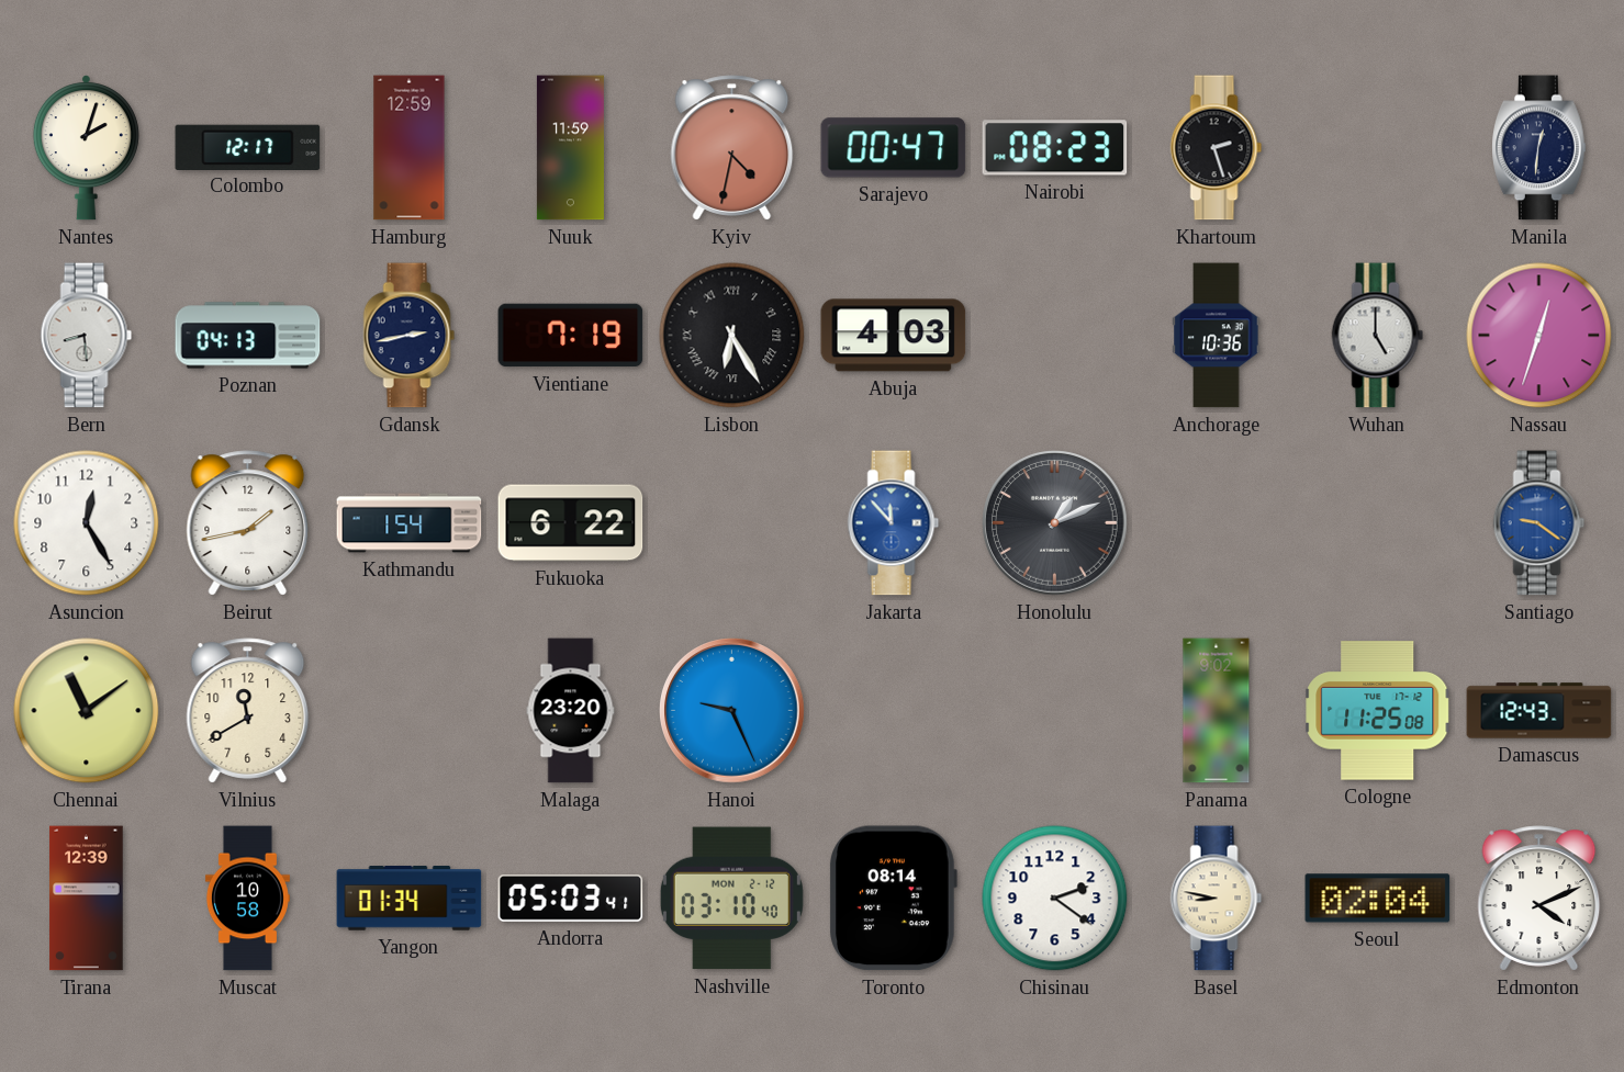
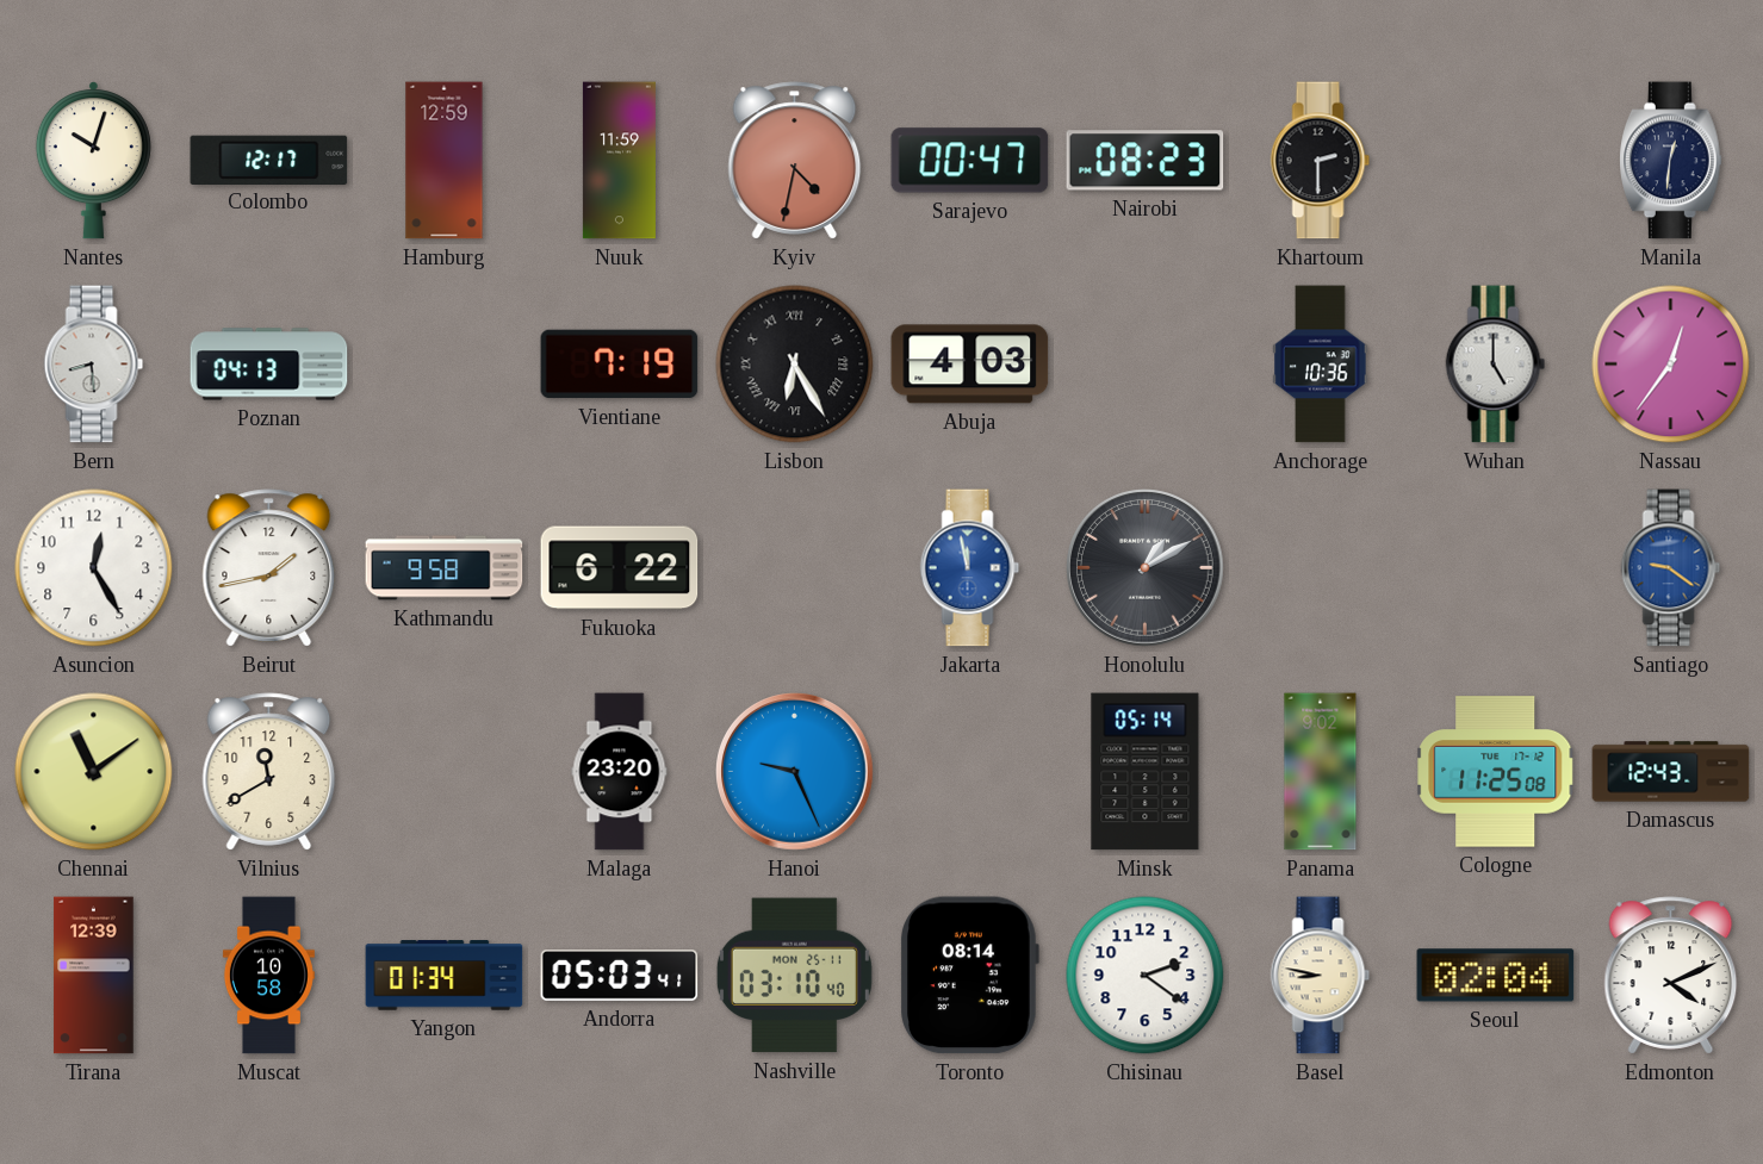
Nantes: 2:03 -> 10:03 (93, 161)
Khartoum: 2:27 -> 2:30 (1321, 161)
Gdansk: 2:43 -> none (410, 336)
Nassau: 12:33 -> 12:36 (1671, 365)
Kathmandu: 1:54 -> 9:58 (445, 568)
Jakarta: 11:53 -> 11:58 (970, 568)
Honolulu: 1:11 -> 1:10 (1146, 568)
Minsk: none -> 05:14 (1146, 772)
Nashville date: MON 2-12 -> MON 25-11 (794, 976)
